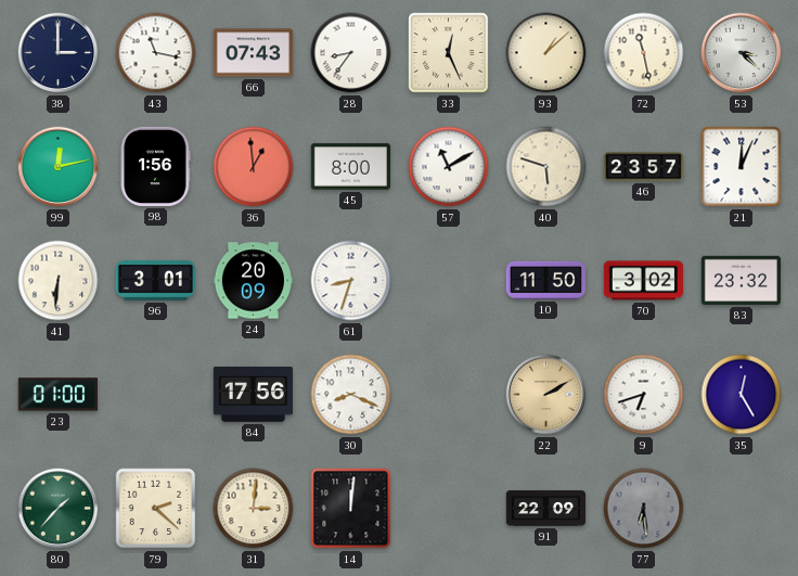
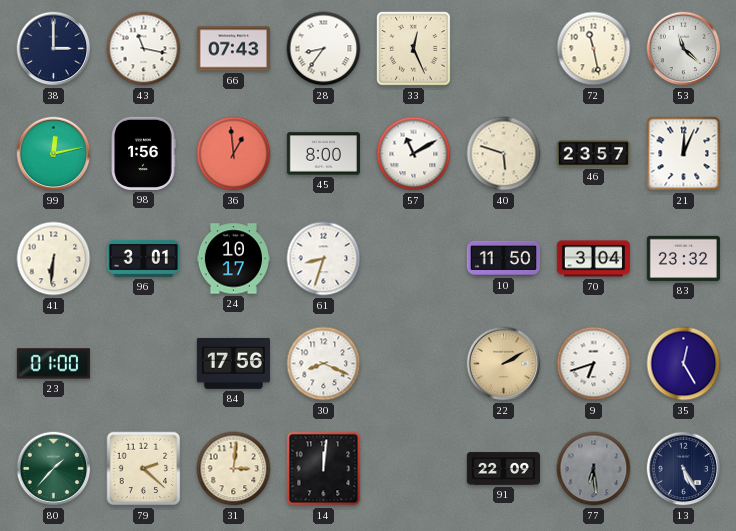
93: 1:08 -> none (546, 53)
53: 3:22 -> 11:22 (684, 49)
24: 20:09 -> 10:17 (233, 259)
70: 3:02 -> 3:04 (593, 259)
13: none -> 5:25 (684, 469)
